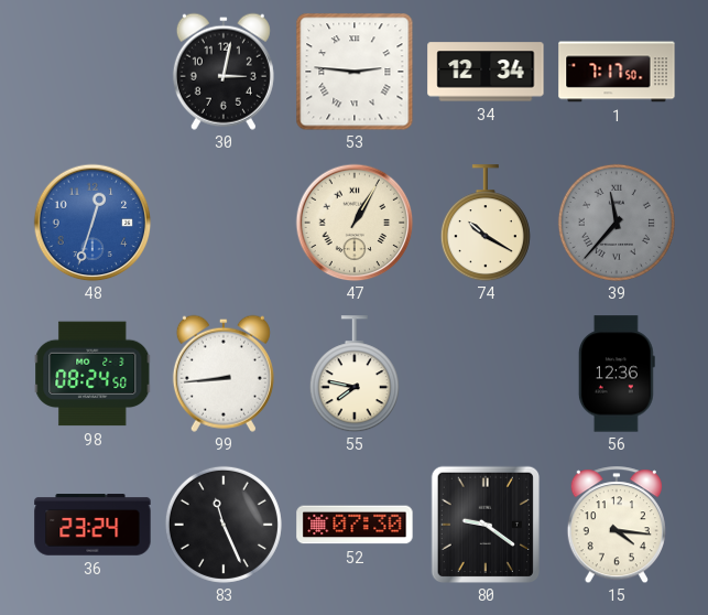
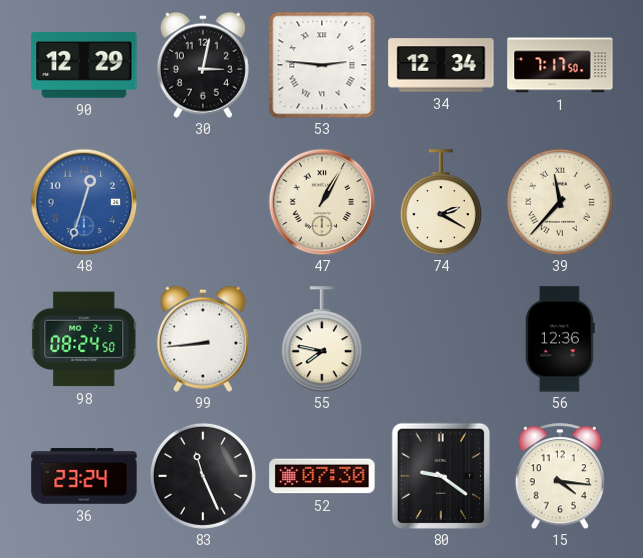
90: none -> 12:29 (84, 65)
74: 10:20 -> 2:20 (441, 202)
39 dial: grey -> cream (560, 202)
